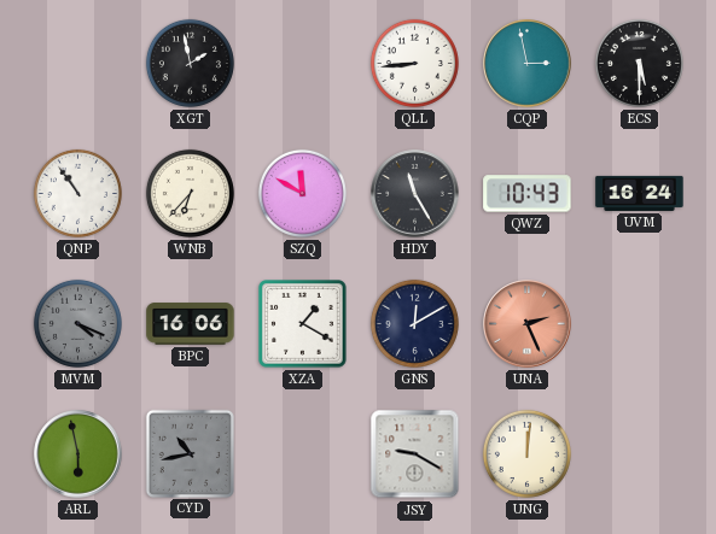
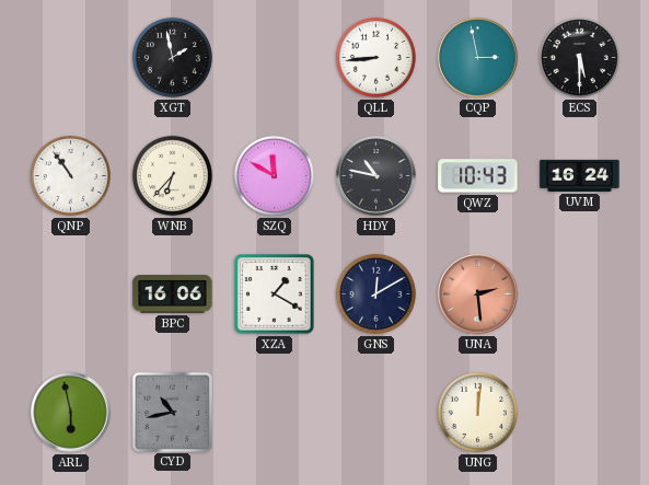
HDY: 11:25 -> 10:47 (376, 176)
MVM: 4:19 -> none (77, 323)
UNA: 2:26 -> 2:29 (478, 295)
JSY: 9:20 -> none (415, 454)
